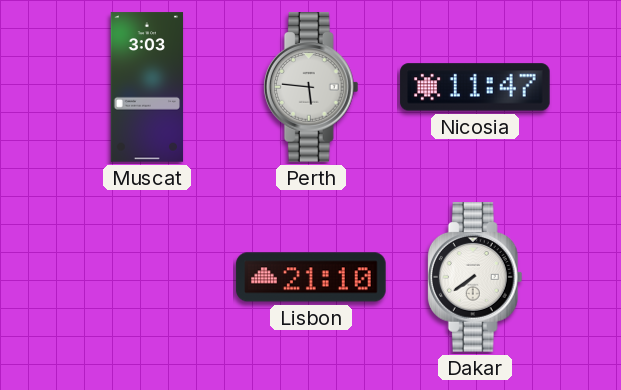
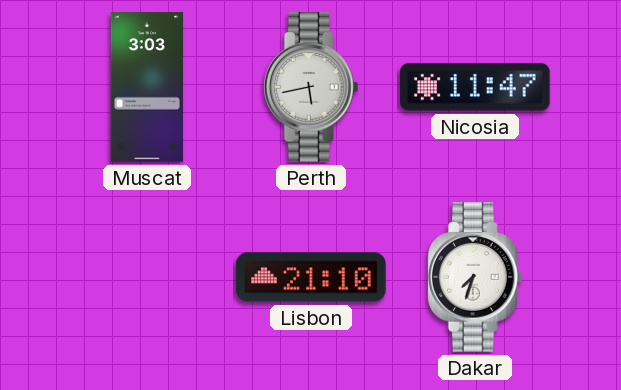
Perth: 5:46 -> 5:43 (311, 87)
Dakar: 7:39 -> 7:33 (475, 277)
